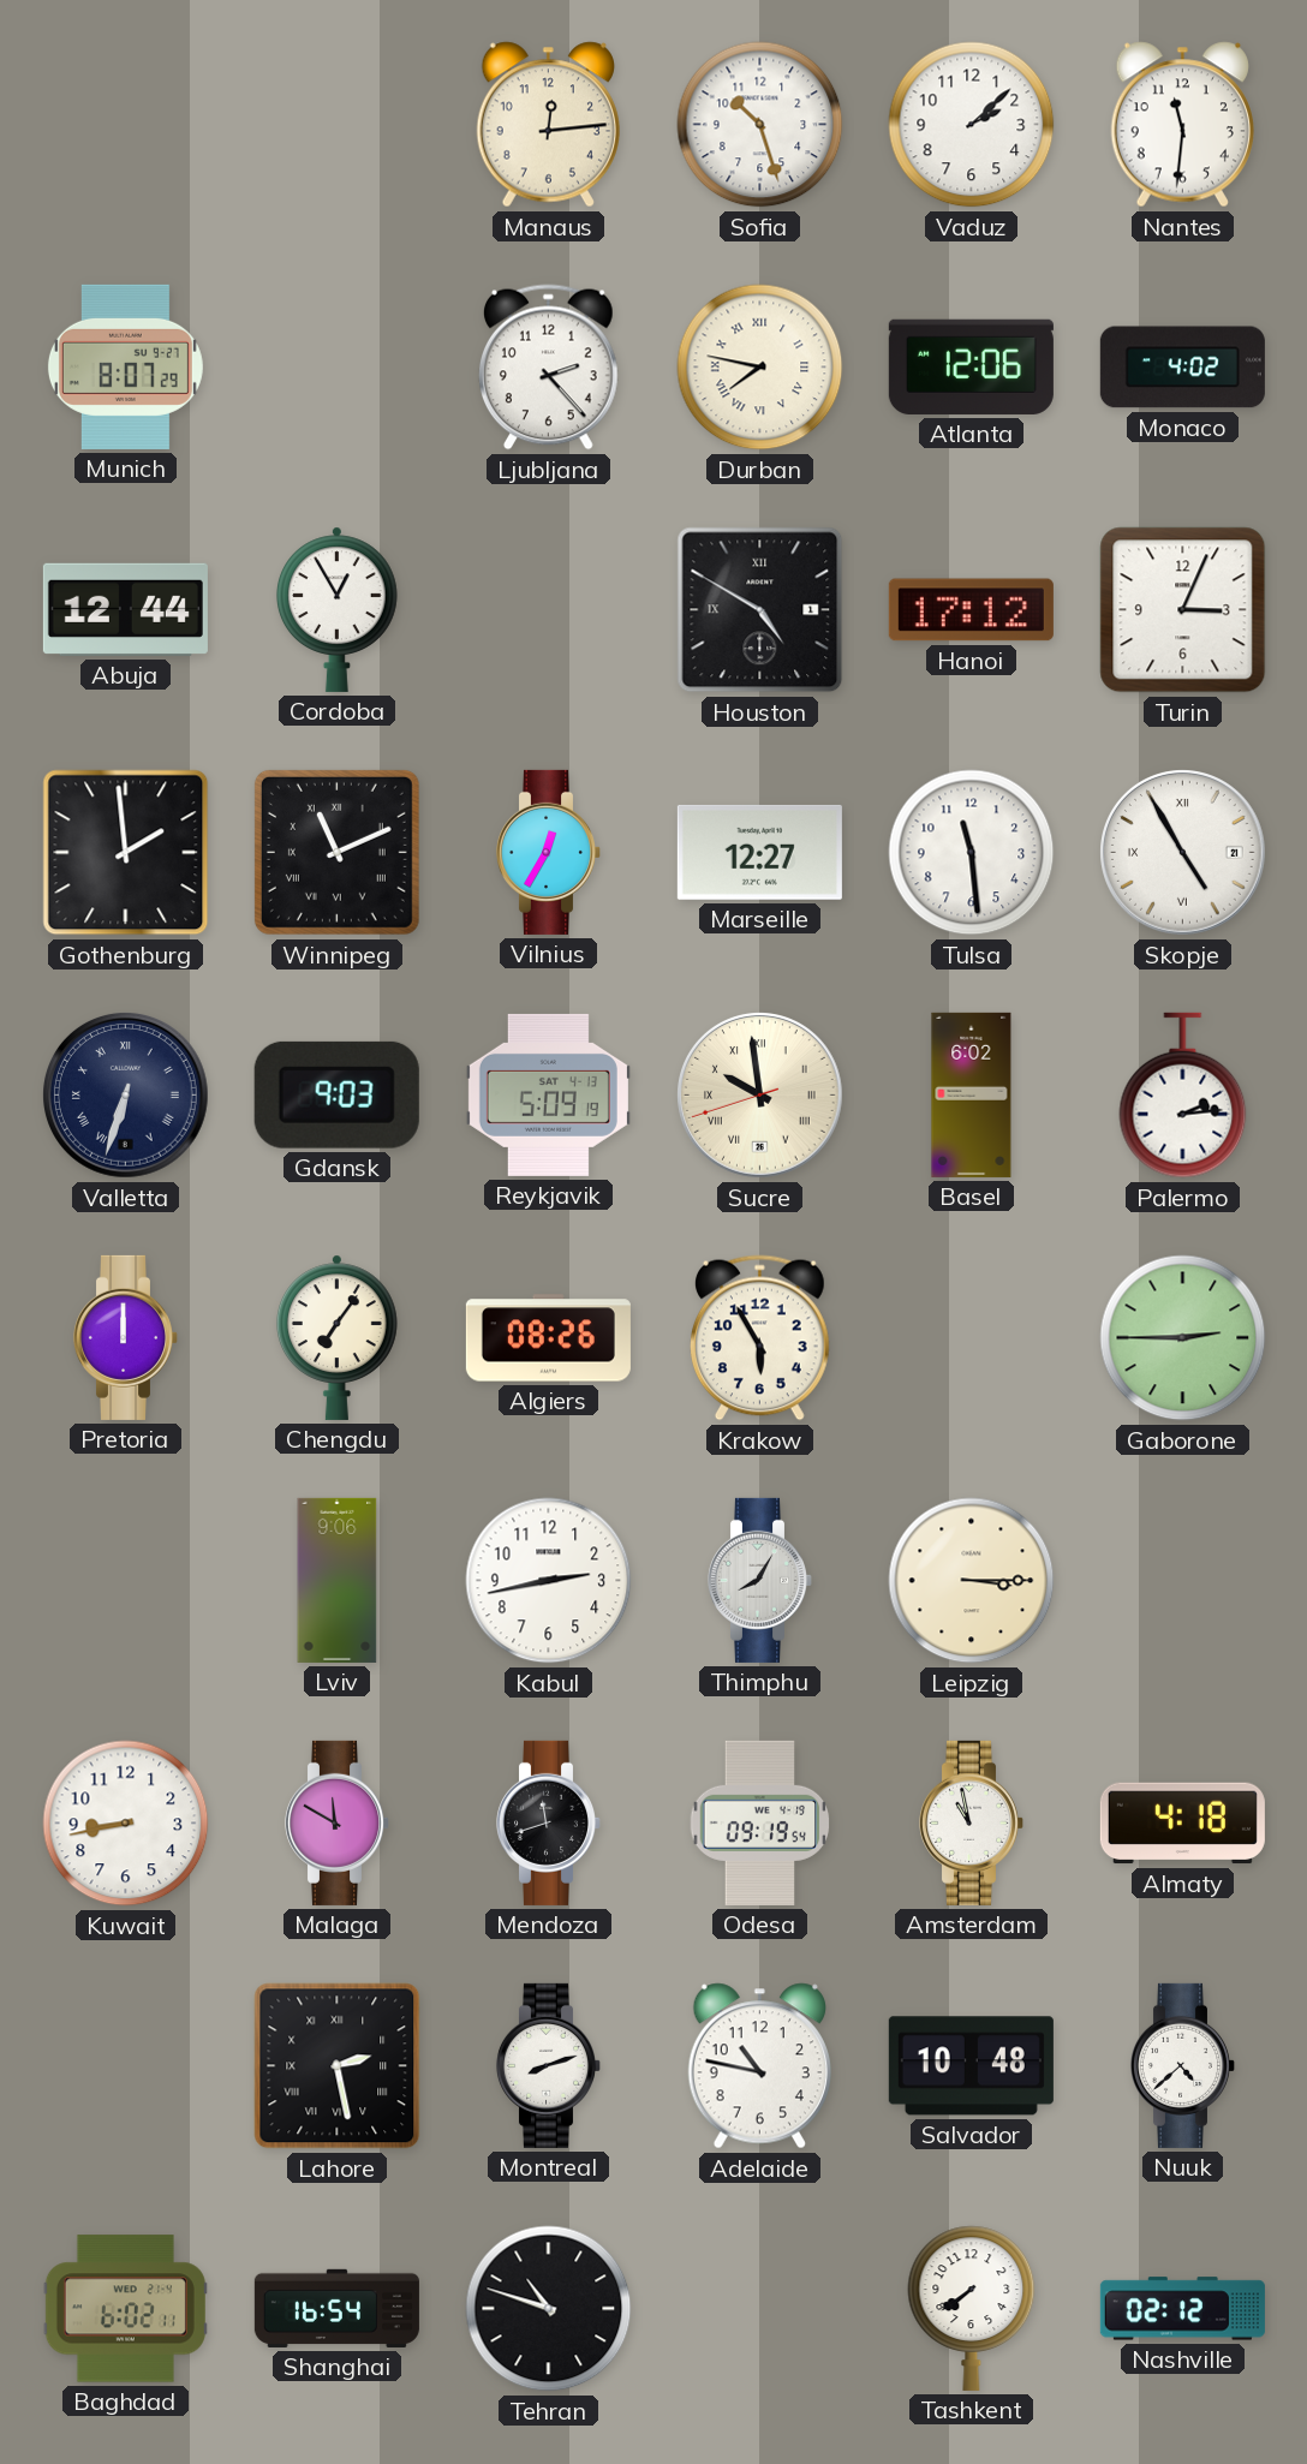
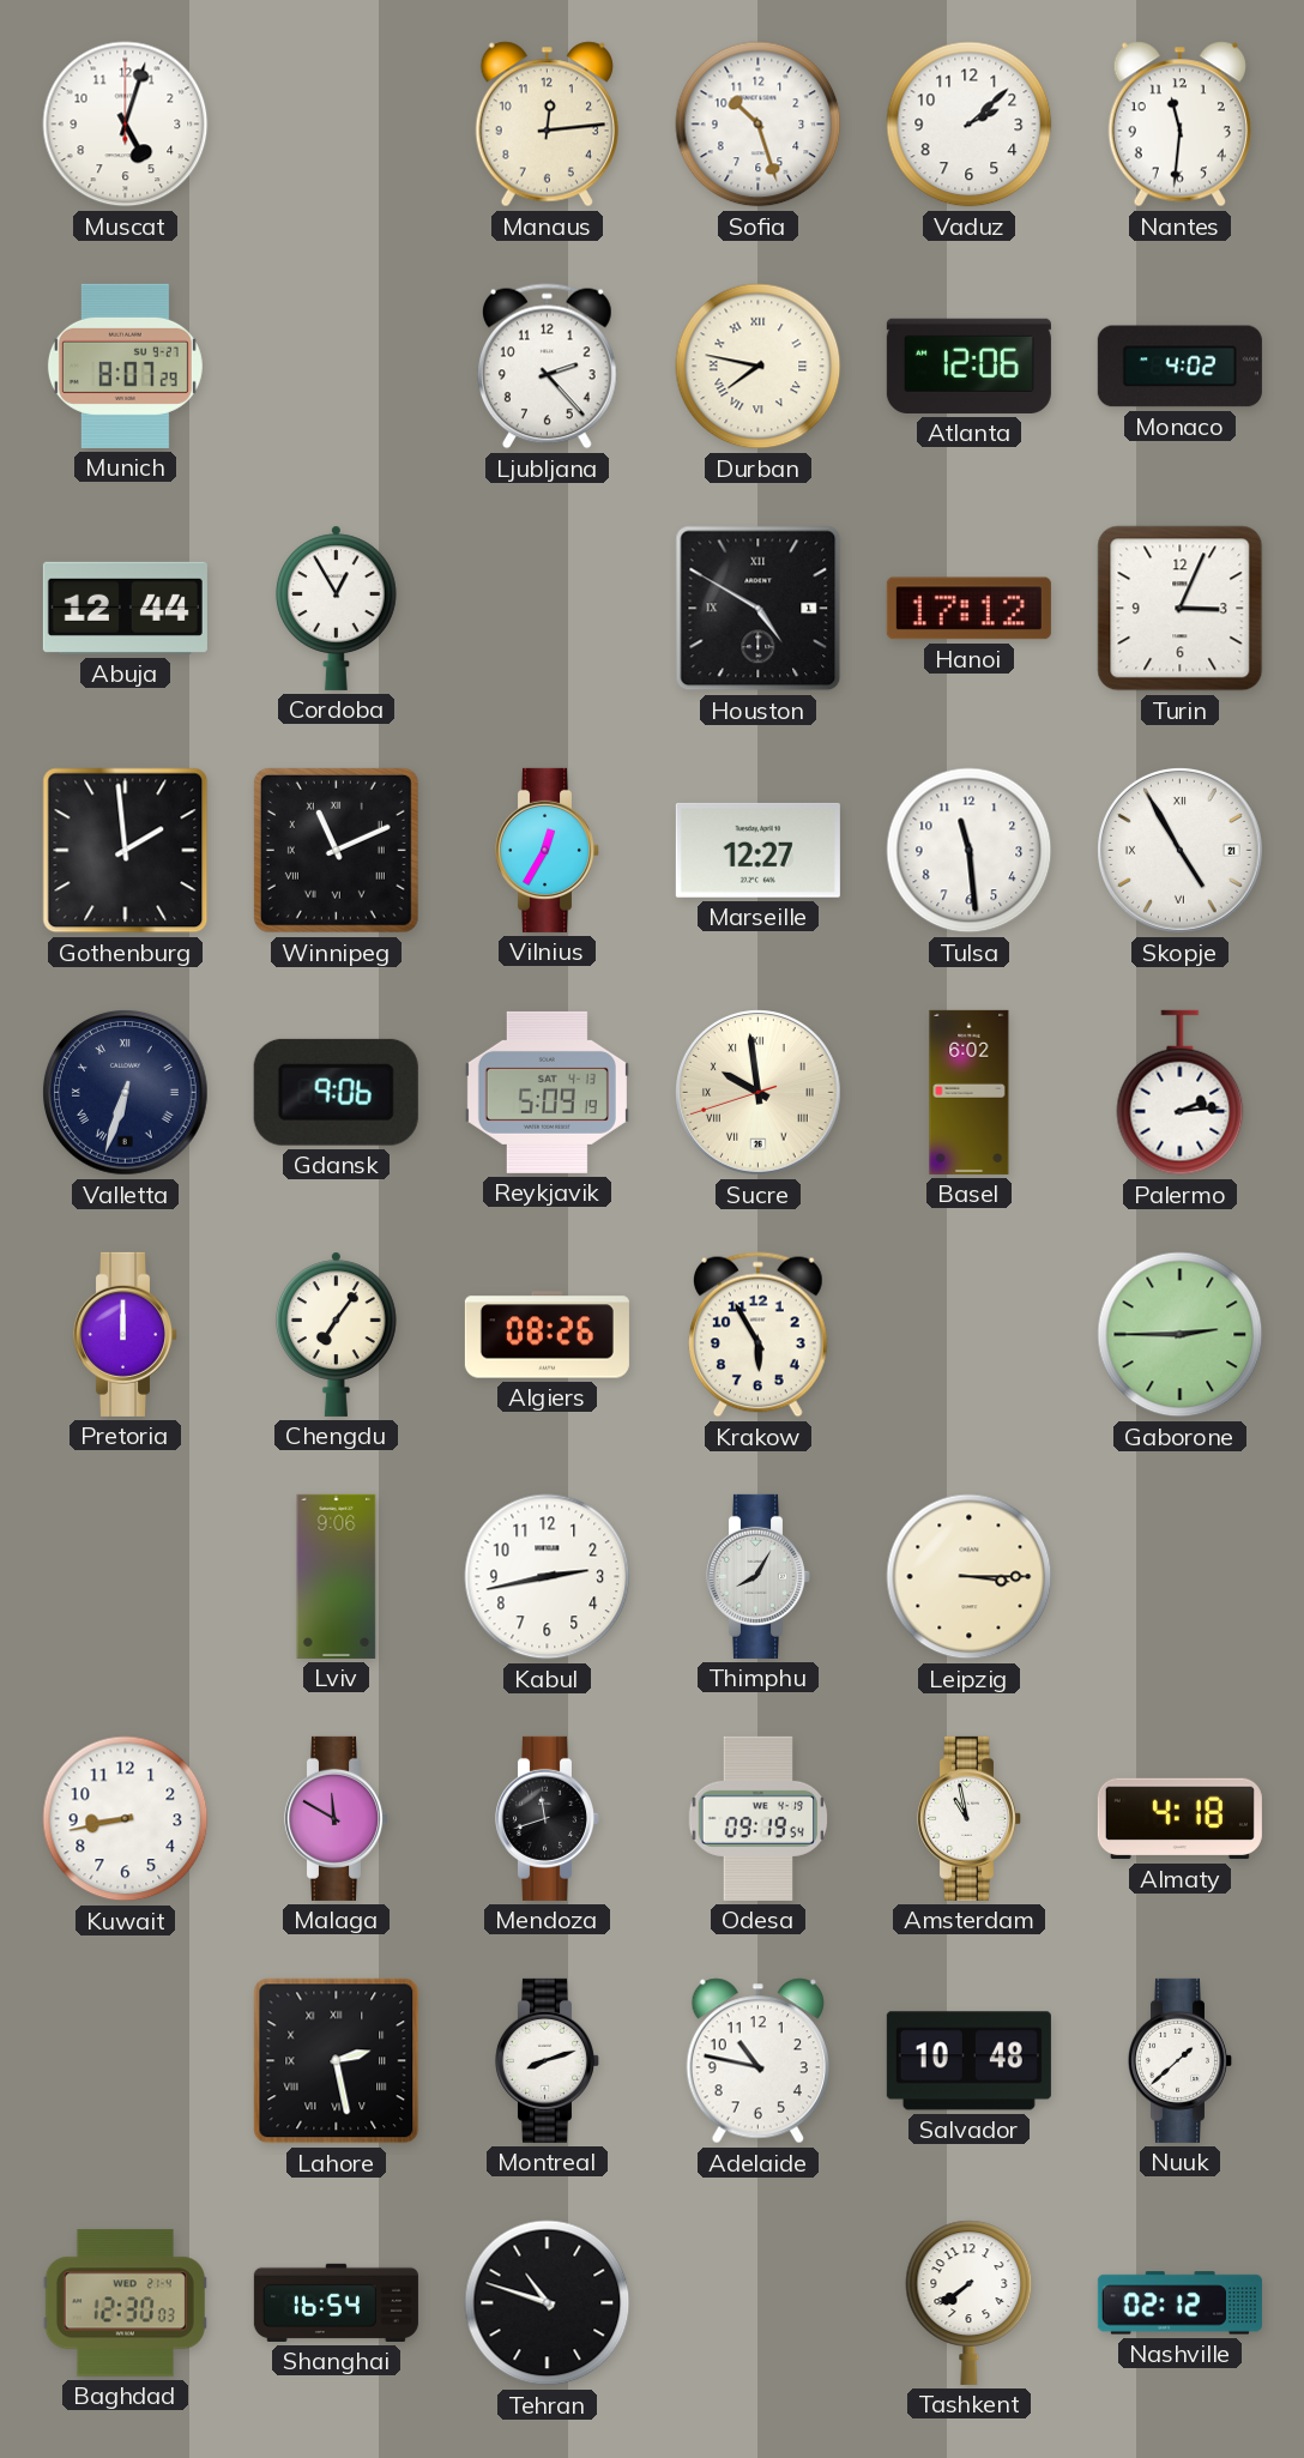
Muscat: none -> 5:03 (126, 125)
Gdansk: 9:03 -> 9:06 (336, 1092)
Nuuk: 4:38 -> 1:38 (1179, 2060)
Baghdad: 6:02 -> 12:30 (125, 2303)
